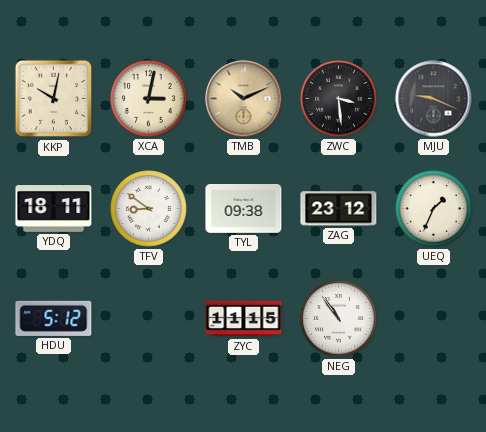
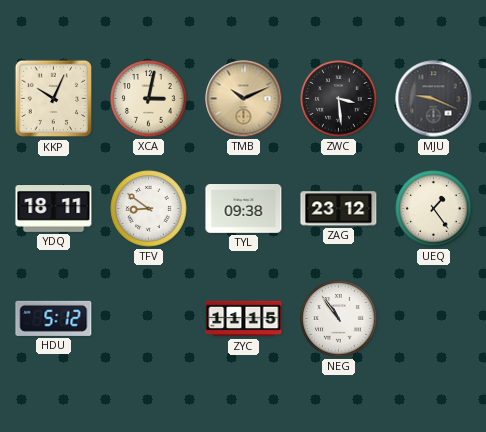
KKP: 10:02 -> 10:04 (54, 99)
UEQ: 1:34 -> 1:24 (434, 209)
